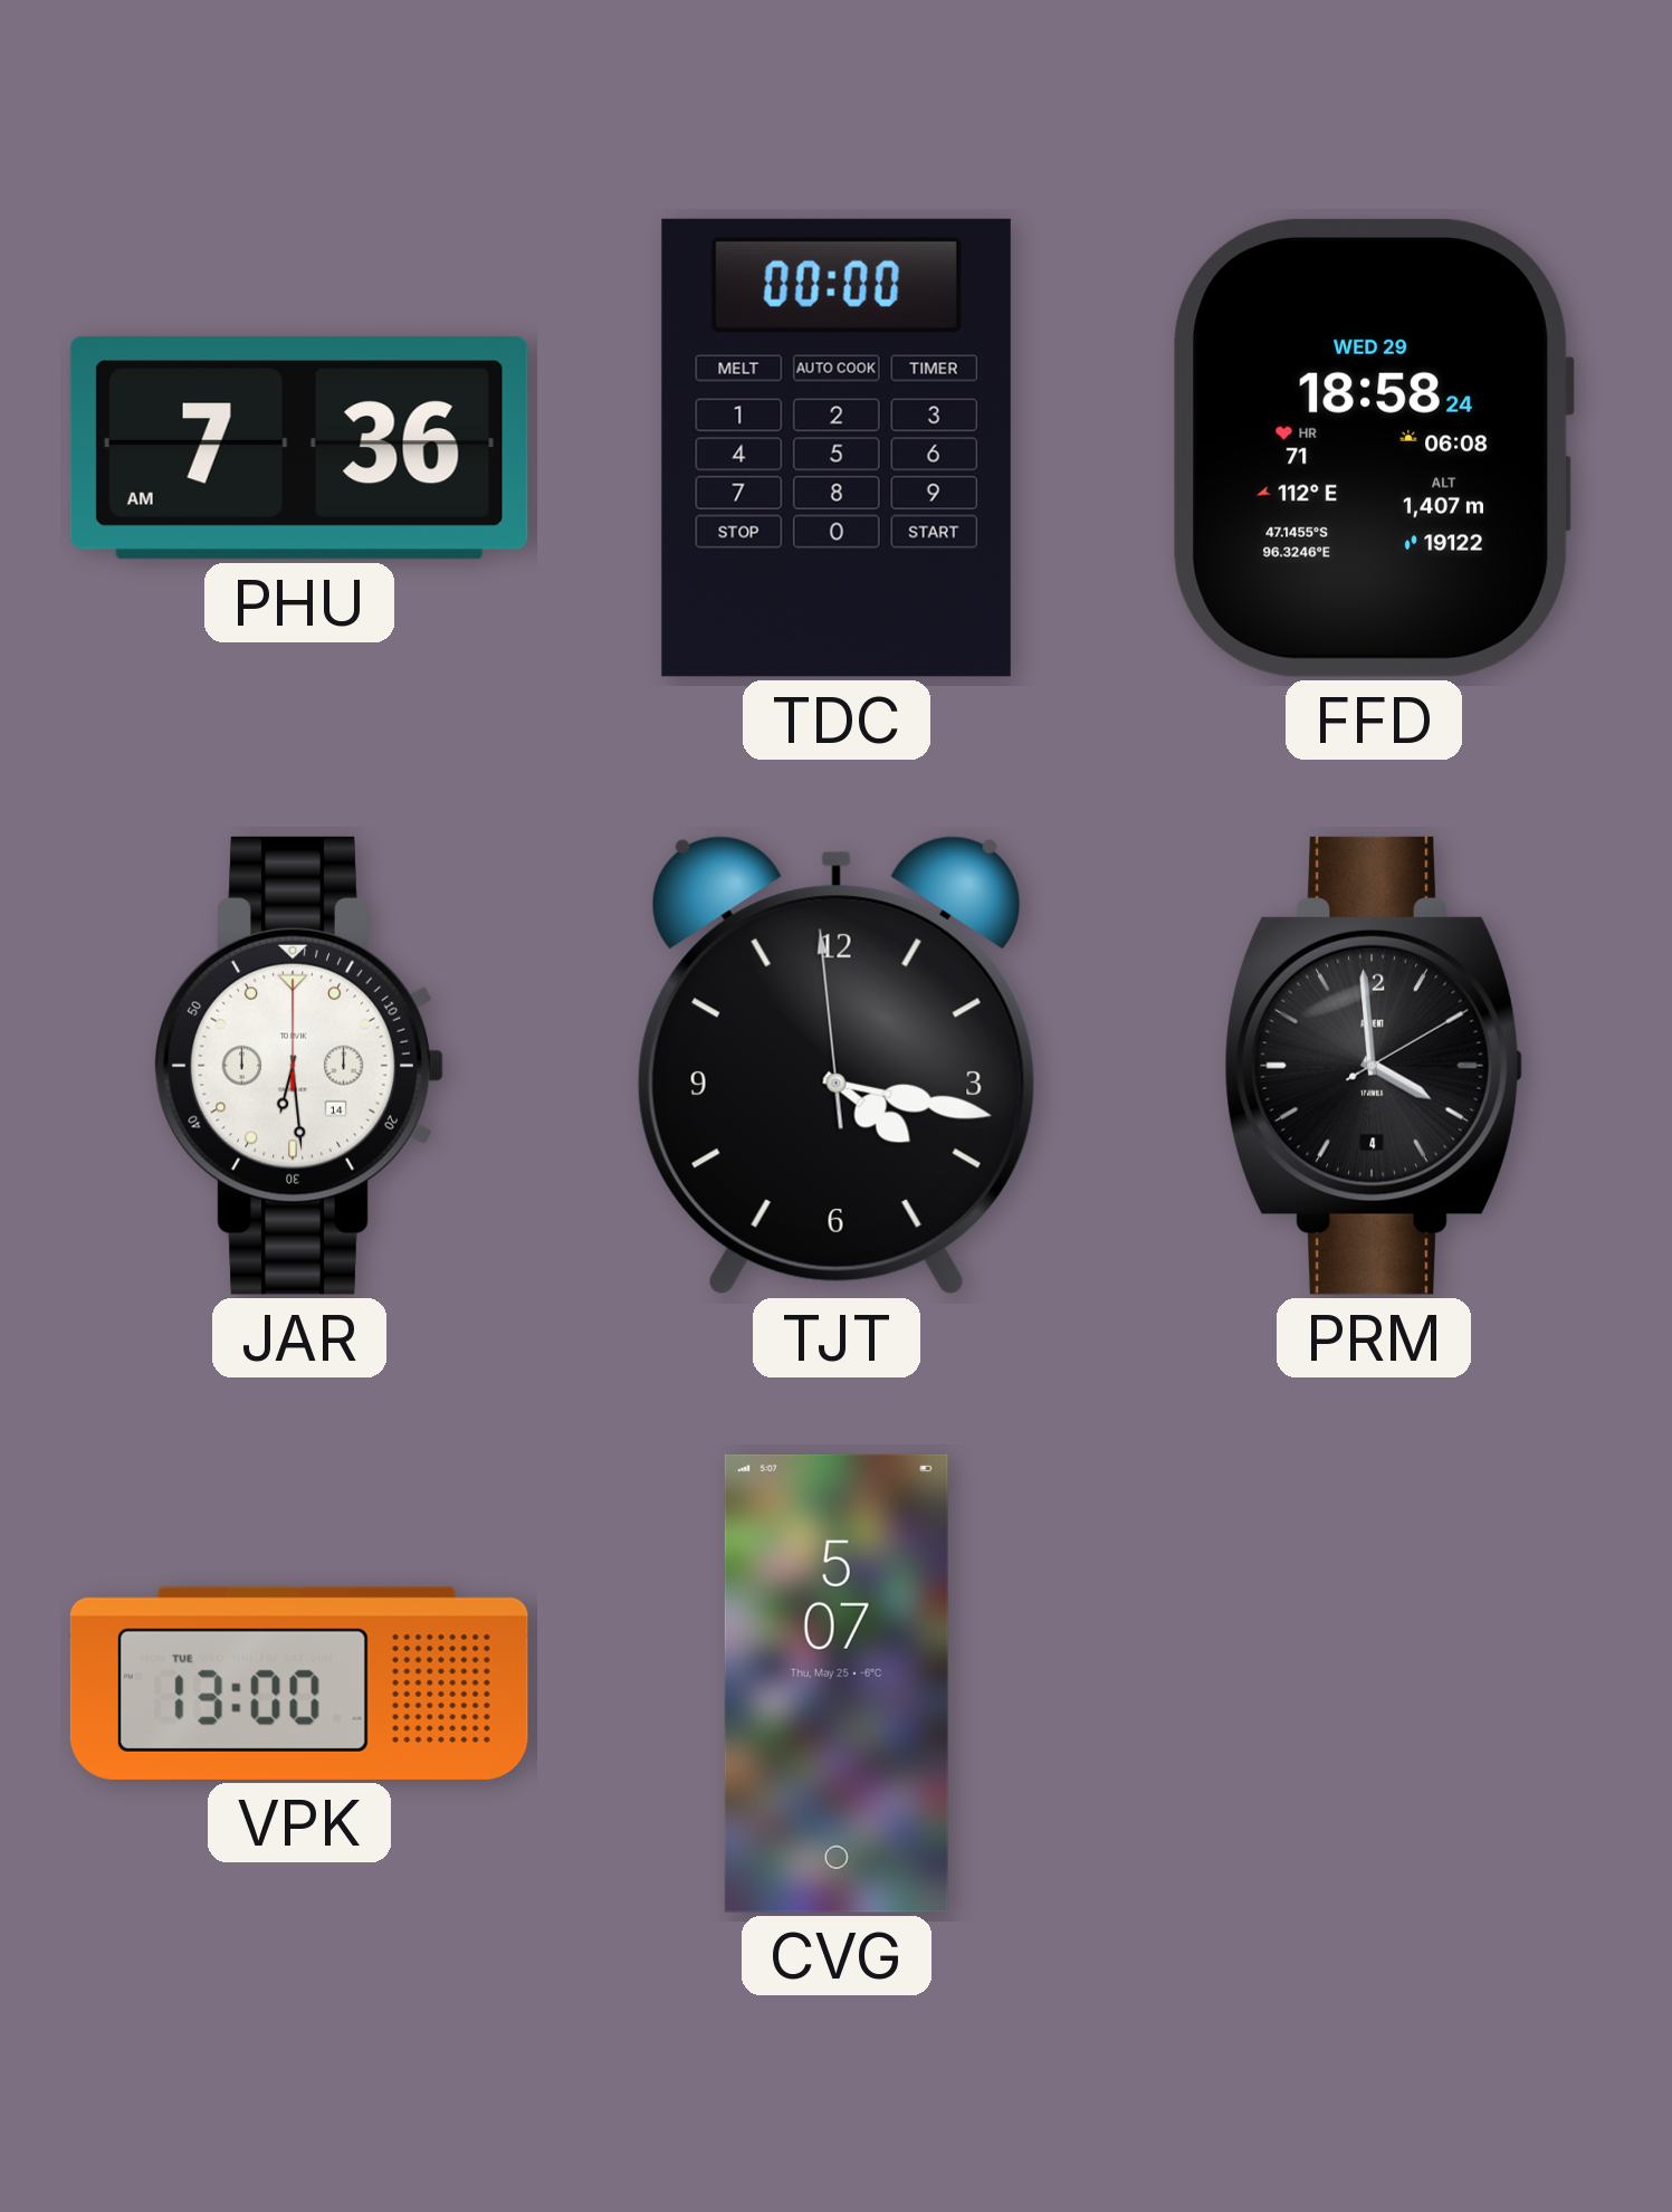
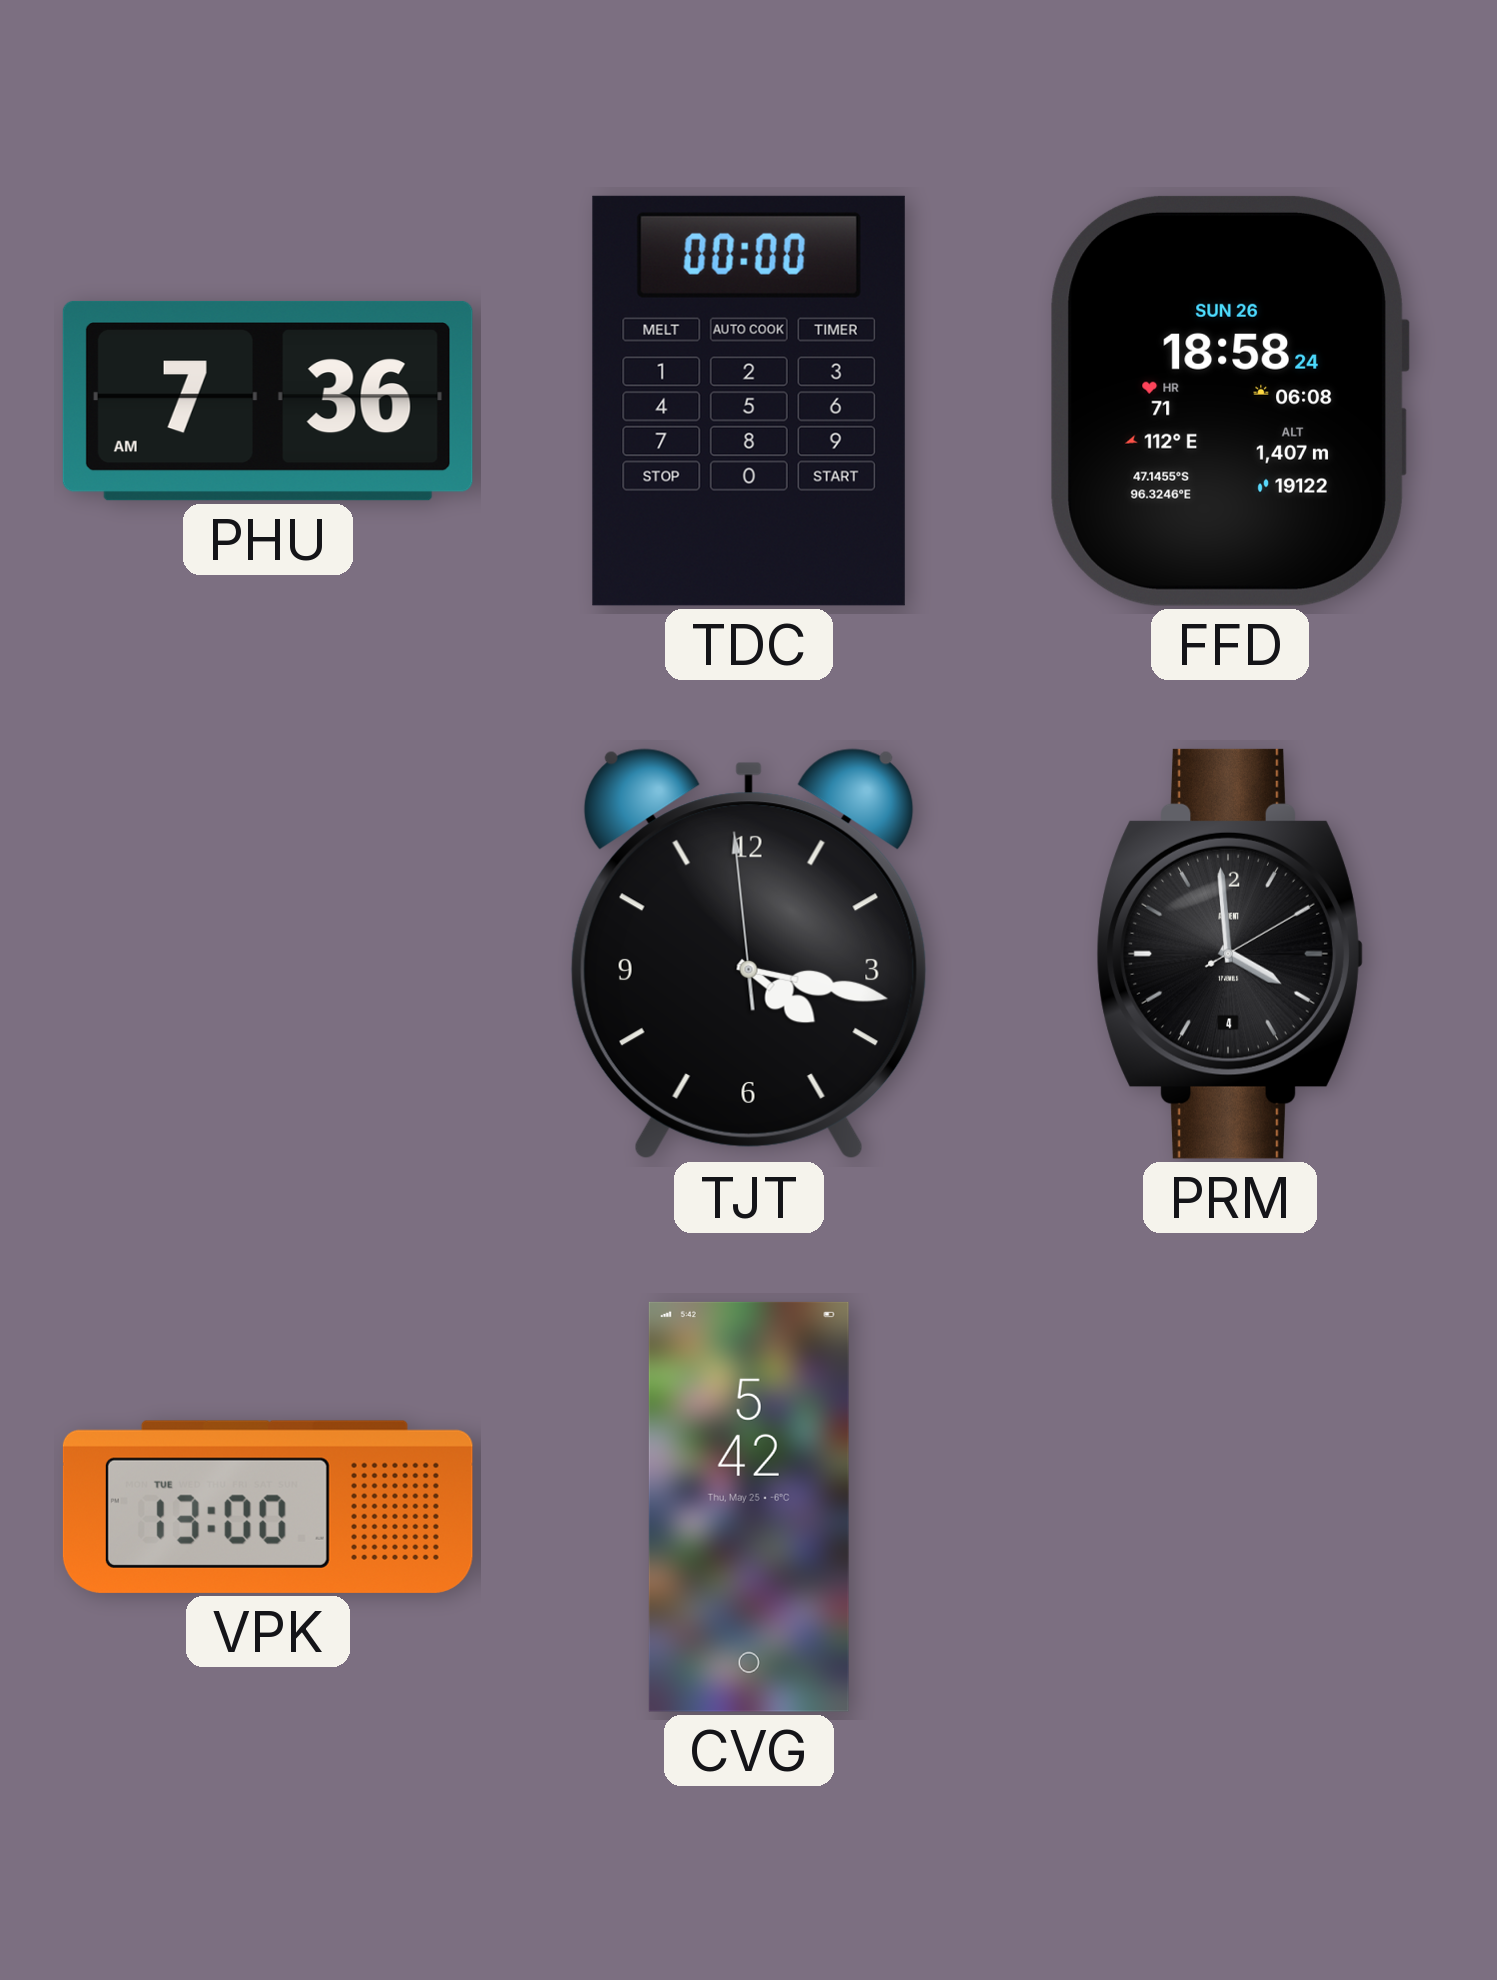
FFD date: WED 29 -> SUN 26 (1230, 401)
JAR: 6:29 -> none (299, 1066)
CVG: 5:07 -> 5:42 (749, 1507)
